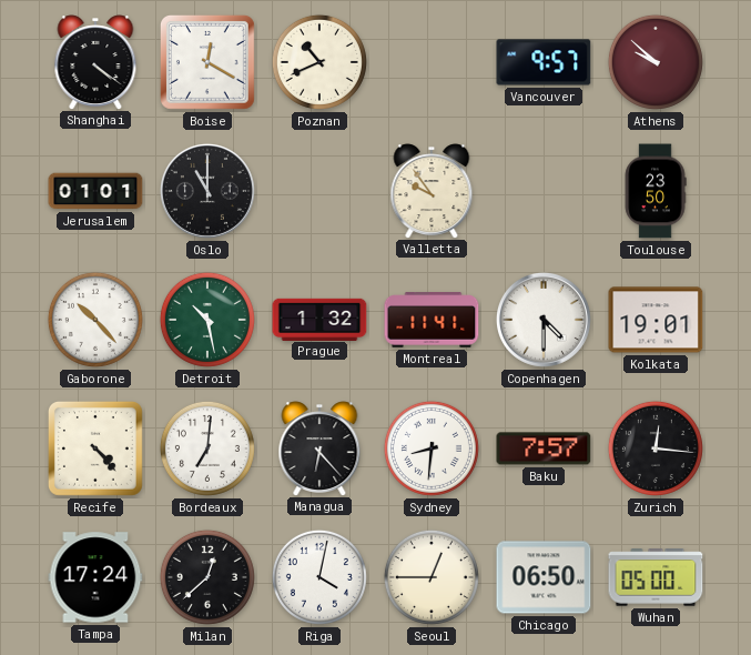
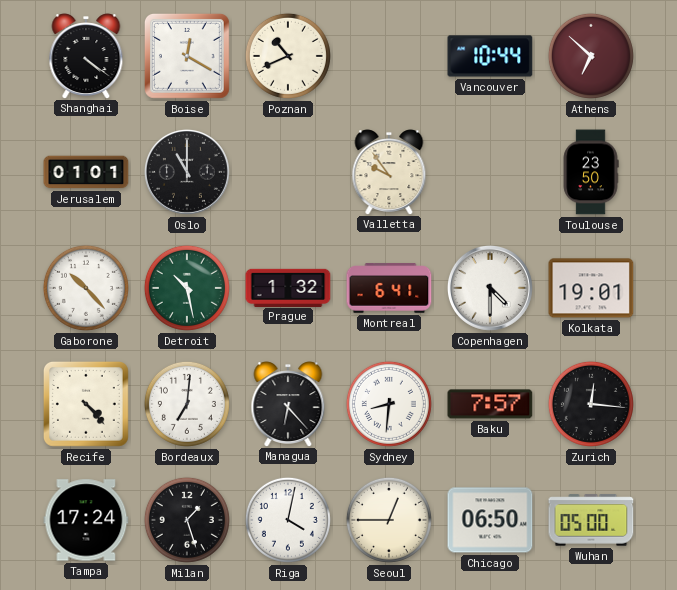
Vancouver: 9:57 -> 10:44 (490, 56)
Athens: 9:52 -> 6:52 (591, 56)
Montreal: 11:41 -> 6:41 (389, 288)
Milan: 12:38 -> 1:27 (187, 520)
